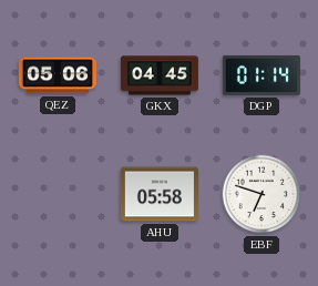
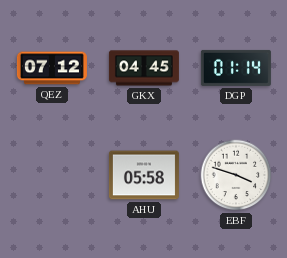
QEZ: 05:06 -> 07:12 (52, 68)
EBF: 6:48 -> 3:48 (236, 175)
